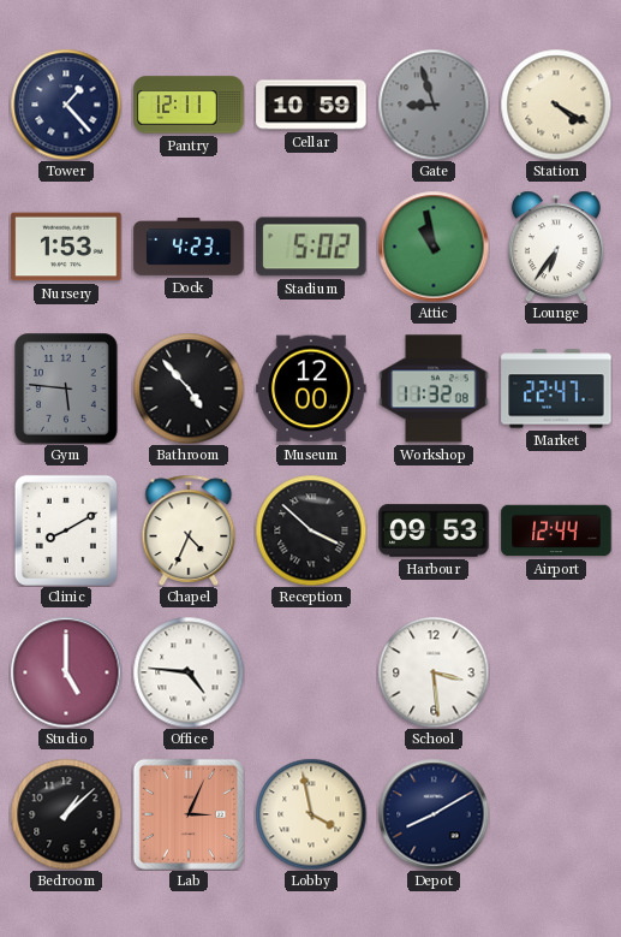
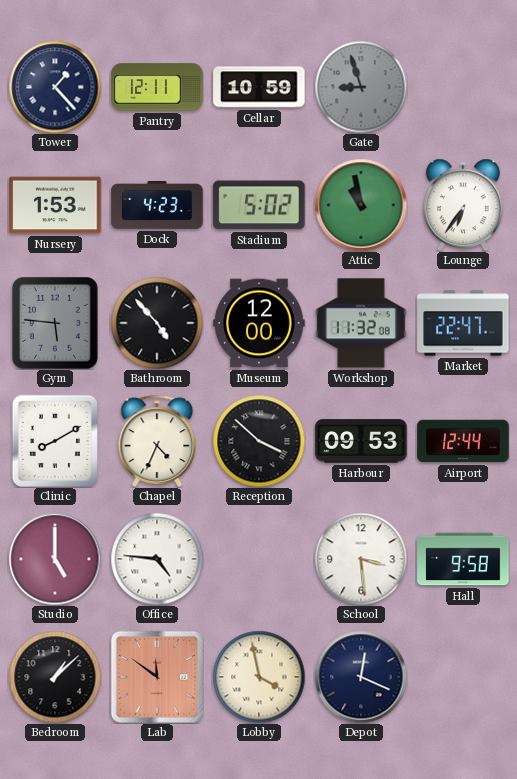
Station: 4:20 -> none (556, 105)
Hall: none -> 9:58 (463, 559)
Lab: 3:04 -> 11:51 (157, 677)
Depot: 8:10 -> 12:19 (361, 677)
